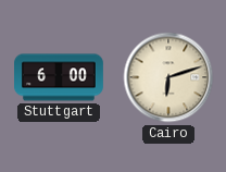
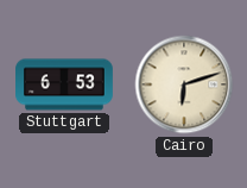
Stuttgart: 6:00 -> 6:53 (65, 84)
